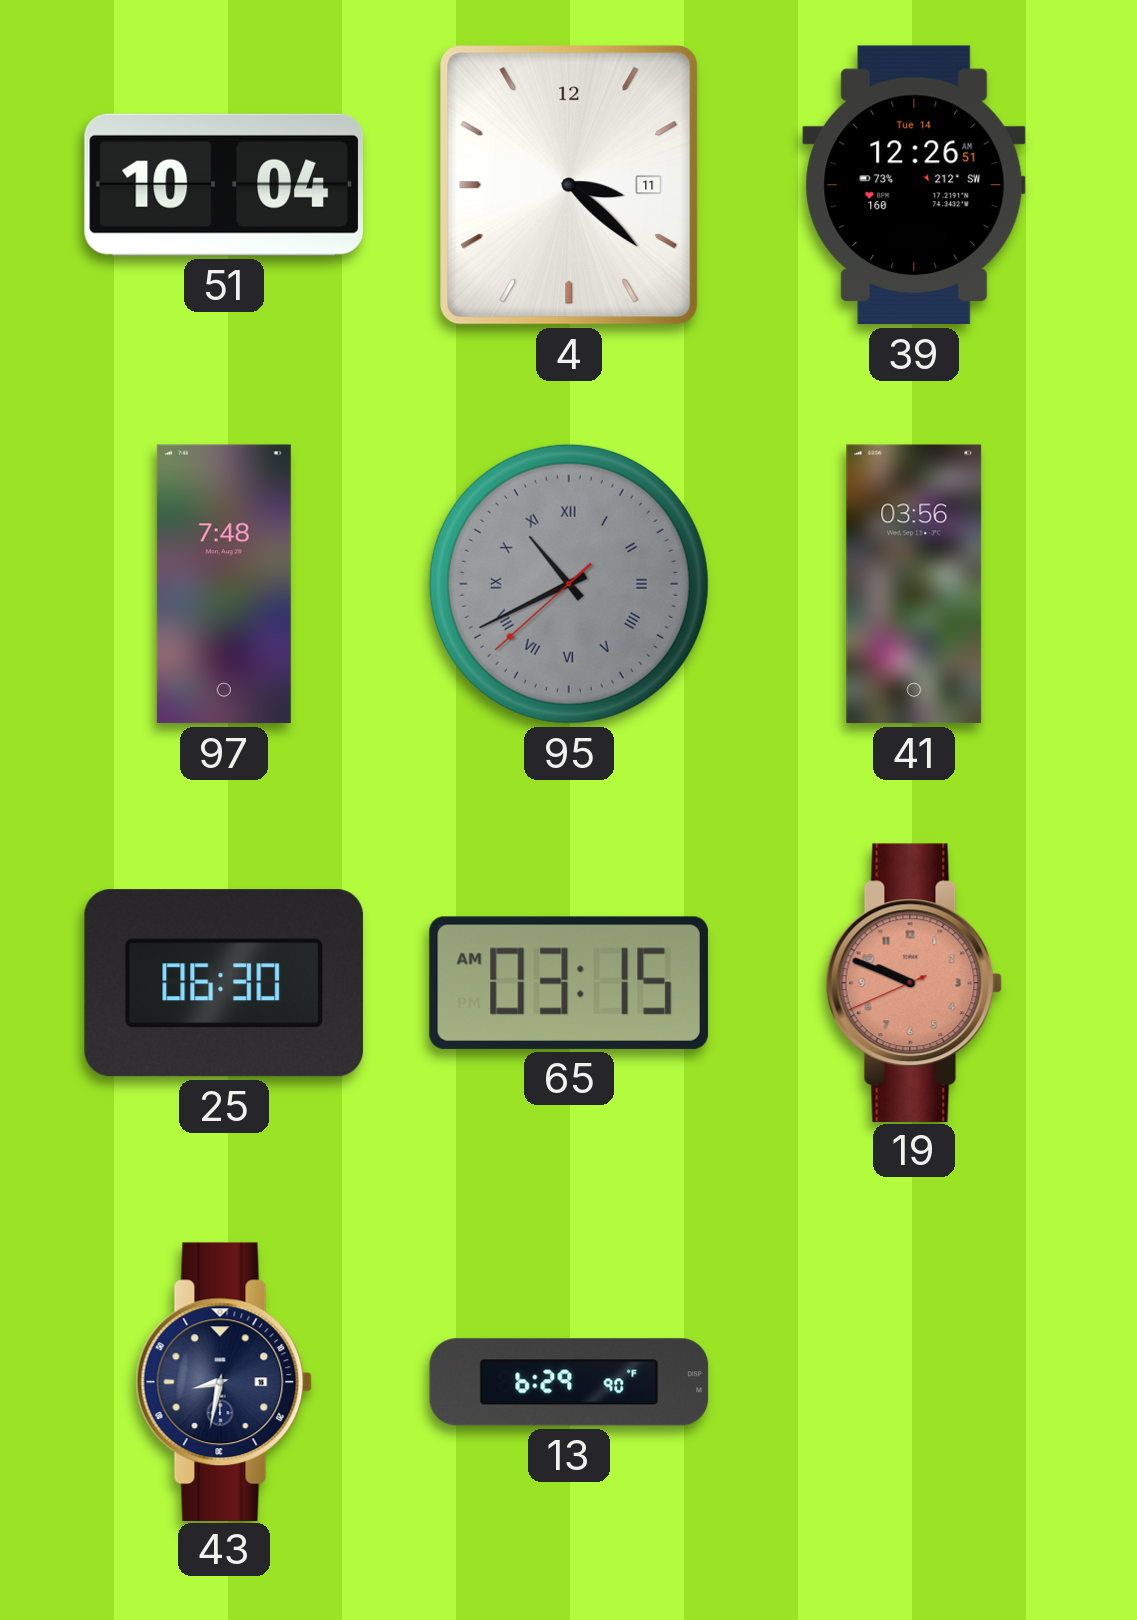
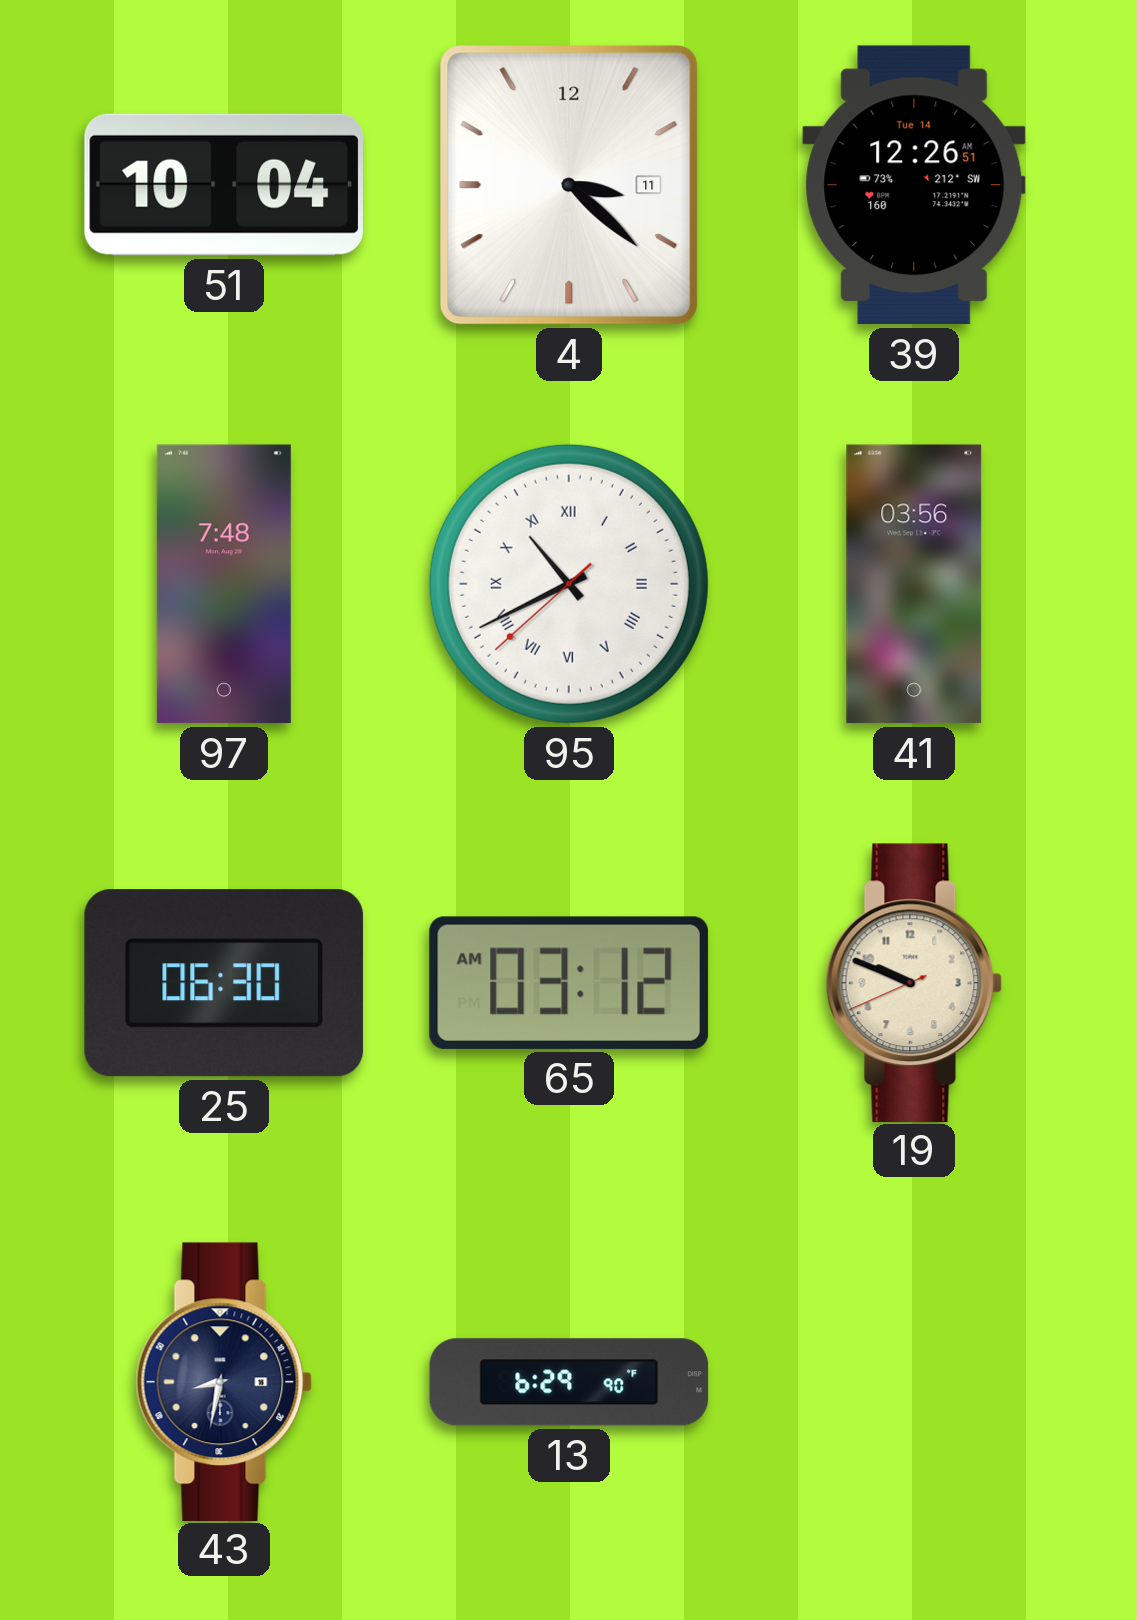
95 dial: grey -> white (569, 584)
65: 03:15 -> 03:12 (569, 983)
19 dial: salmon -> cream (914, 982)
